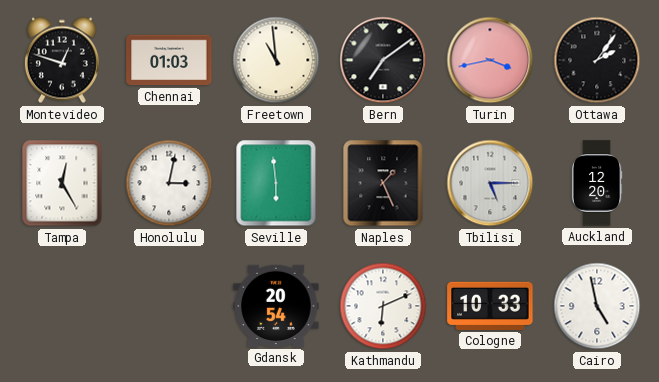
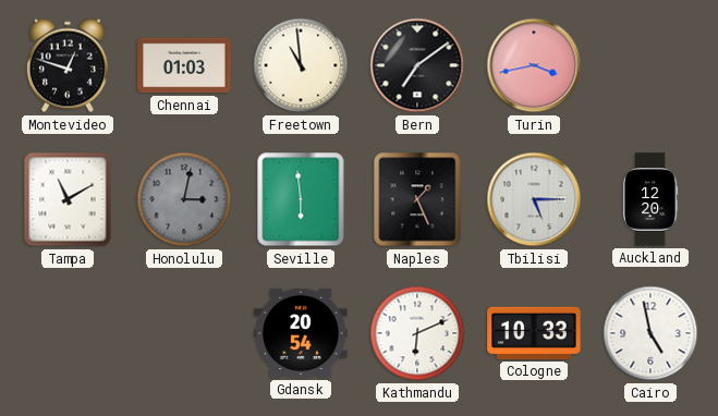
Ottawa: 2:06 -> none (597, 60)
Tampa: 12:25 -> 11:10 (68, 199)
Honolulu dial: white -> grey (184, 199)
